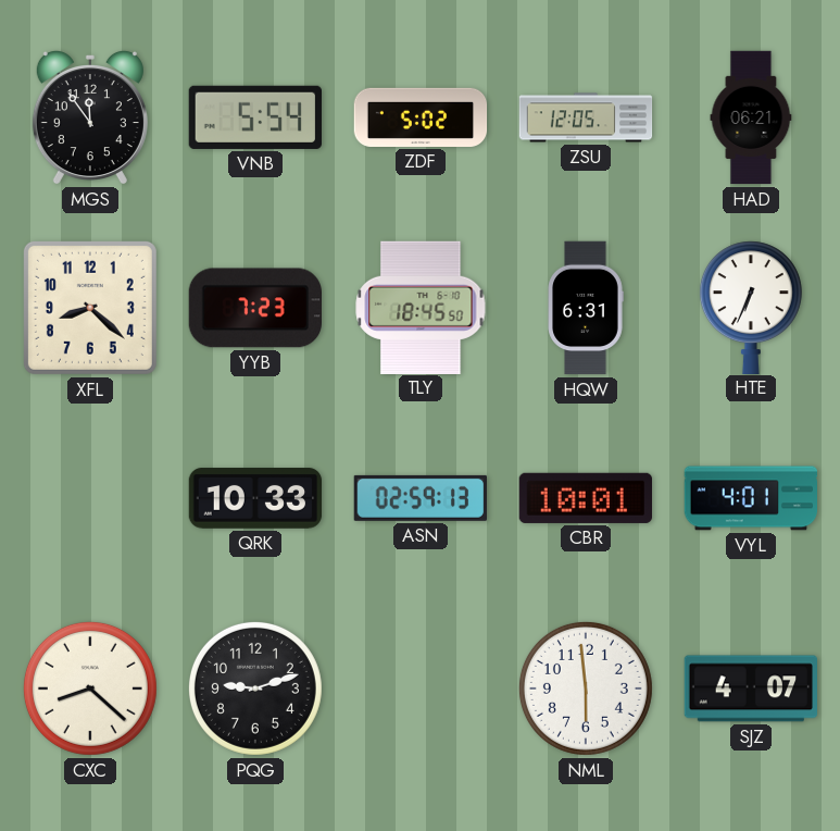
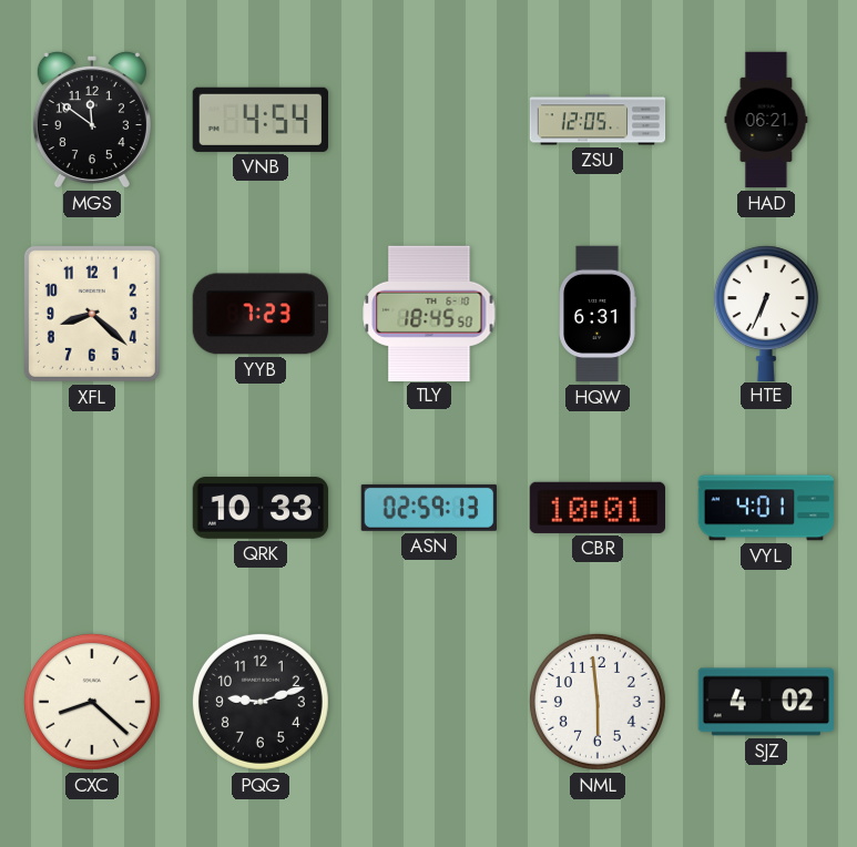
MGS: 11:54 -> 11:51 (92, 120)
VNB: 5:54 -> 4:54 (259, 120)
ZDF: 5:02 -> none (421, 117)
SJZ: 4:07 -> 4:02 (765, 702)
